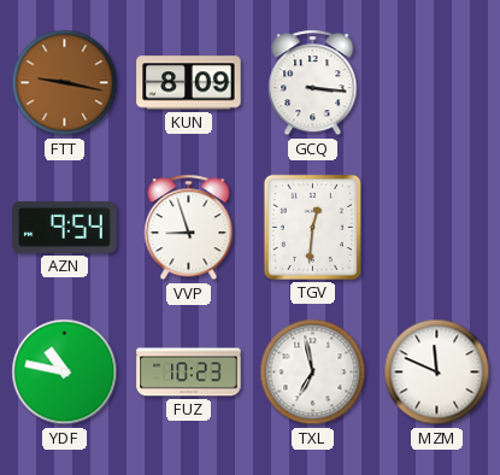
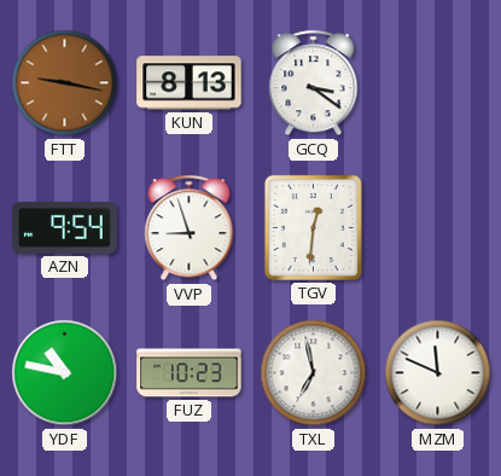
KUN: 8:09 -> 8:13 (190, 83)
GCQ: 3:16 -> 3:21 (314, 83)
